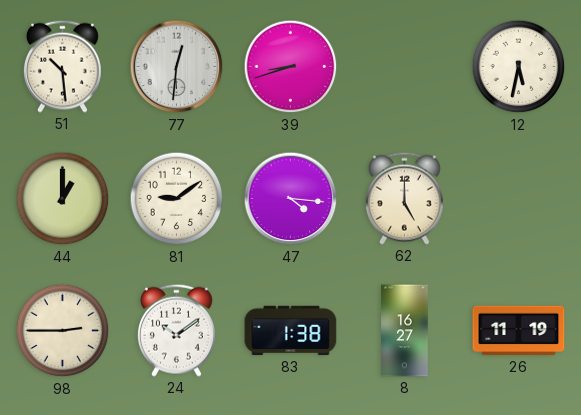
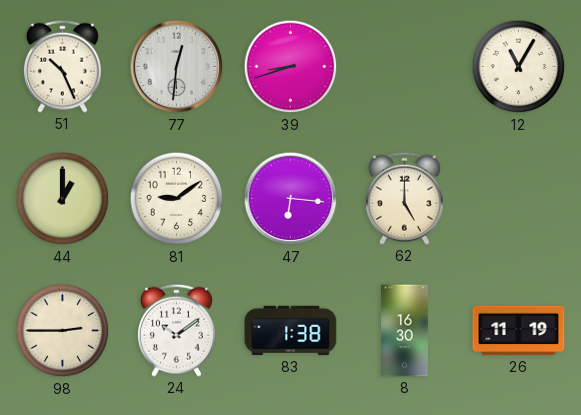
51: 10:29 -> 10:26 (62, 66)
12: 5:32 -> 11:05 (519, 67)
47: 4:16 -> 6:16 (291, 199)
8: 16:27 -> 16:30 (405, 331)
